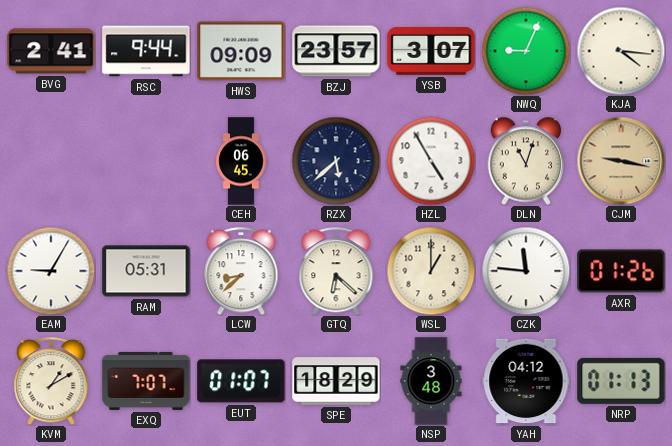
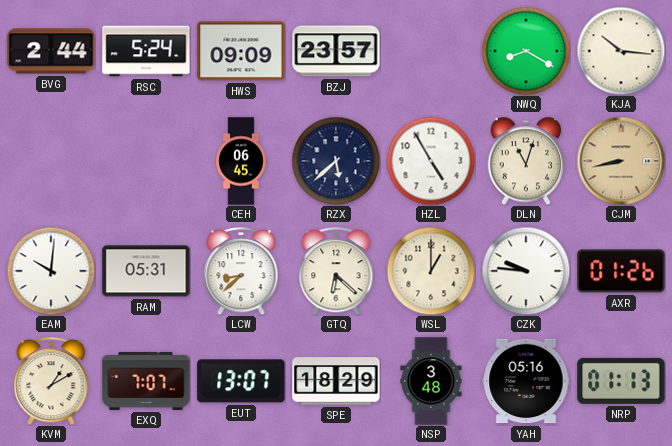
BVG: 2:41 -> 2:44 (51, 51)
RSC: 9:44 -> 5:24 (146, 51)
YSB: 3:07 -> none (431, 51)
NWQ: 9:04 -> 8:20 (526, 51)
KJA: 4:16 -> 10:16 (621, 51)
CJM: 9:17 -> 8:43 (621, 161)
EAM: 9:05 -> 10:01 (51, 271)
CZK: 11:46 -> 9:46 (526, 271)
EUT: 01:07 -> 13:07 (241, 381)
YAH: 04:12 -> 05:16 (526, 381)
